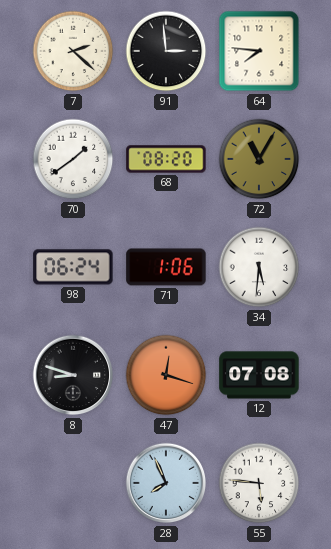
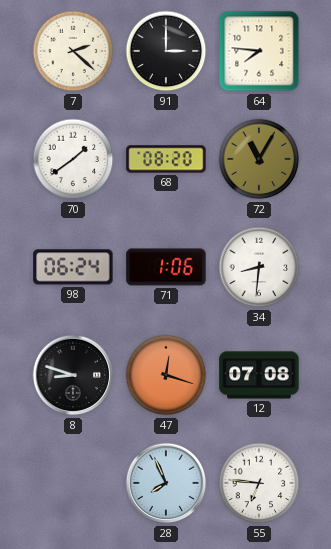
91: 2:59 -> 3:00 (166, 51)
34: 5:31 -> 8:31 (259, 267)
55: 5:46 -> 6:46 (259, 483)
